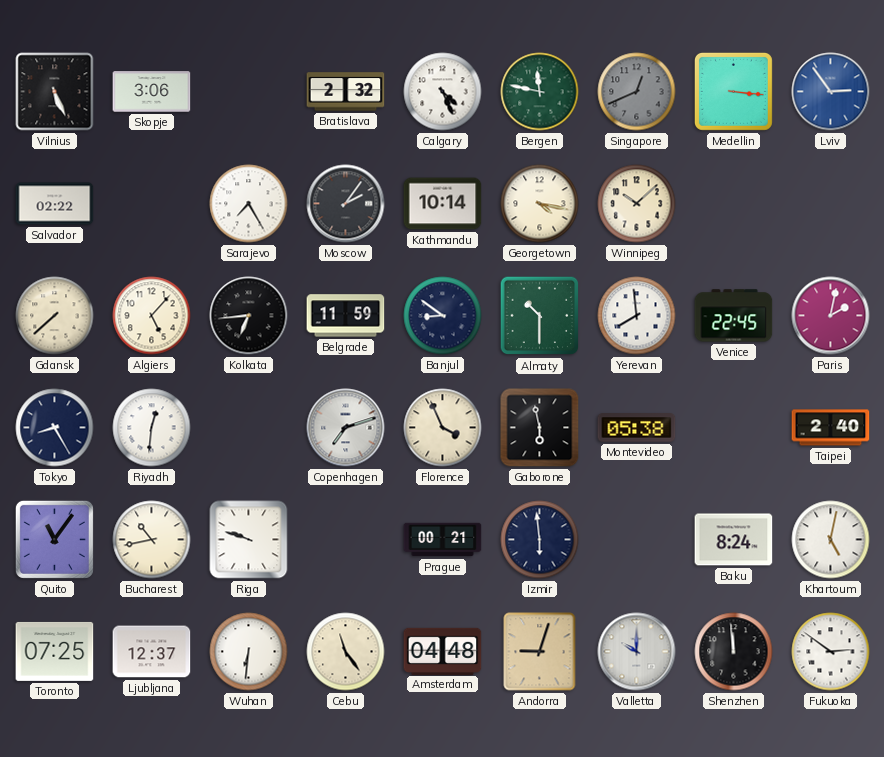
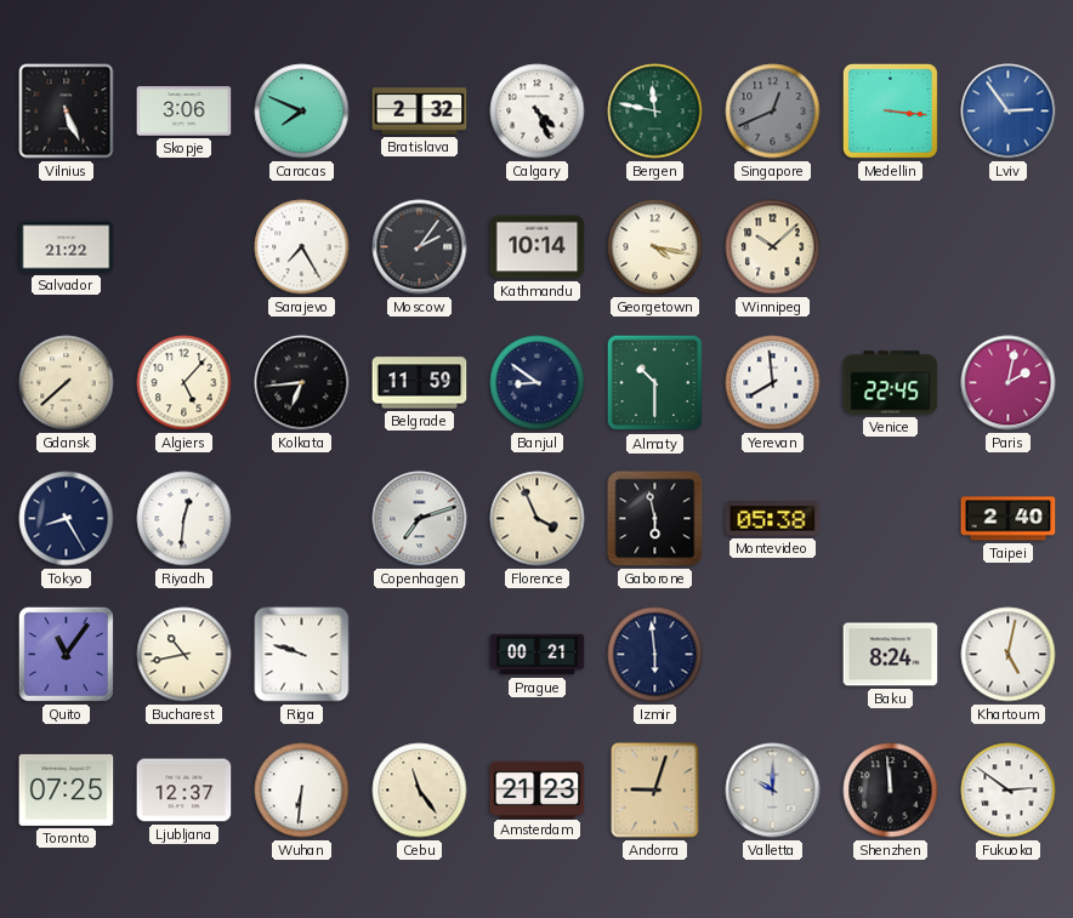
Caracas: none -> 7:49 (302, 112)
Salvador: 02:22 -> 21:22 (67, 247)
Amsterdam: 04:48 -> 21:23 (538, 789)
